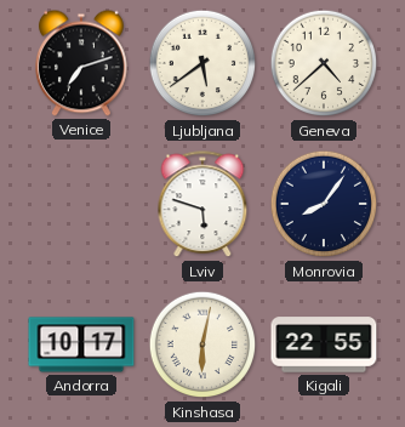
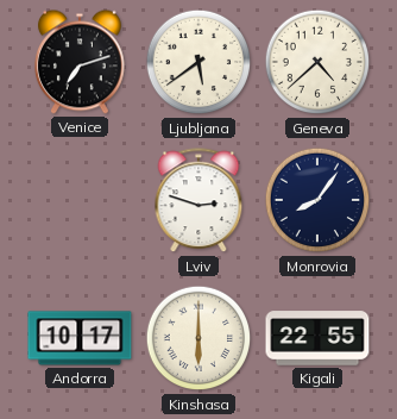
Lviv: 5:48 -> 2:48 (198, 201)
Kinshasa: 6:02 -> 6:00 (198, 338)
